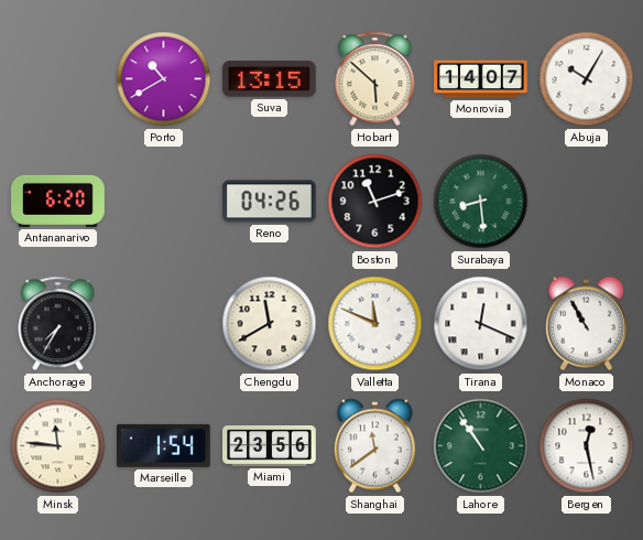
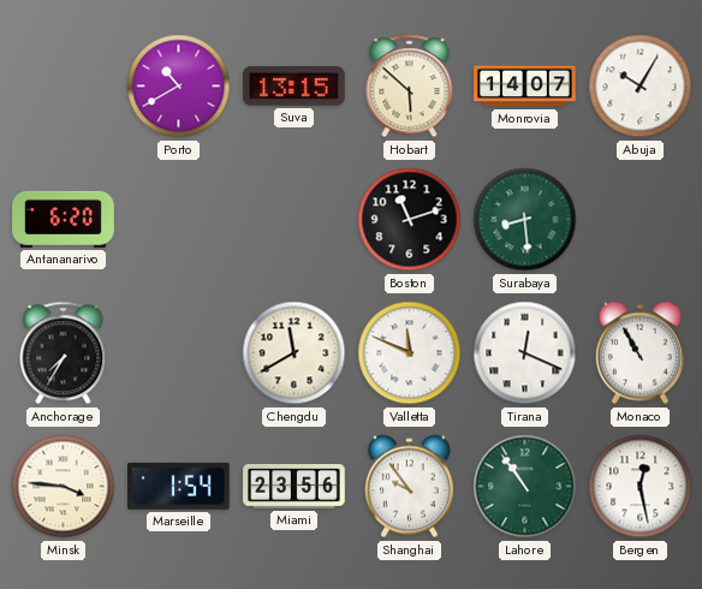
Reno: 04:26 -> none (270, 202)
Minsk: 11:46 -> 3:46 (64, 487)
Shanghai: 11:39 -> 9:54 (409, 487)
